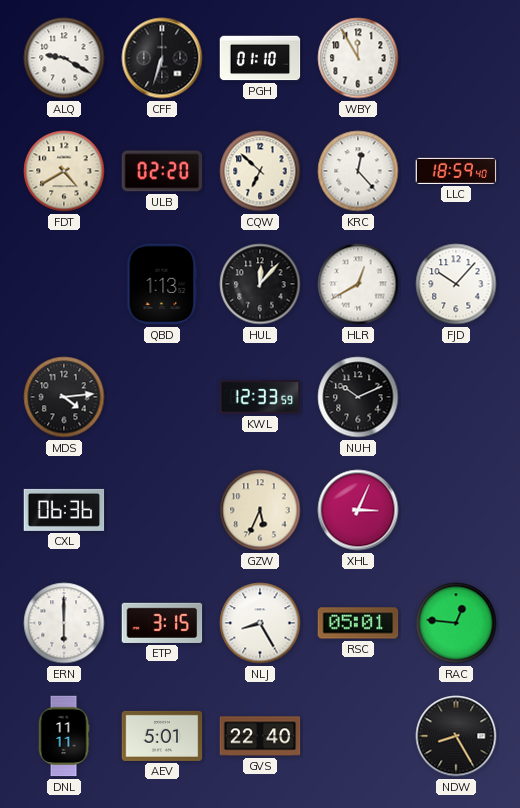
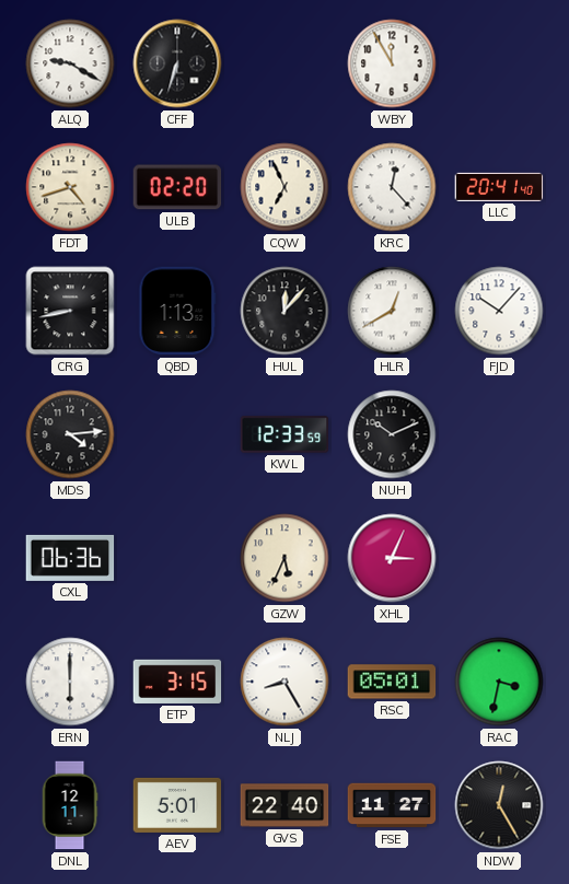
PGH: 01:10 -> none (260, 58)
FDT: 4:40 -> 4:42 (70, 187)
CQW: 6:52 -> 6:56 (284, 187)
LLC: 18:59 -> 20:41 (499, 187)
CRG: none -> 8:43 (70, 311)
RAC: 12:46 -> 3:32 (499, 682)
DNL: 11:11 -> 12:11 (70, 805)
FSE: none -> 11:27 (392, 805)
NDW: 8:25 -> 12:25 (499, 805)
